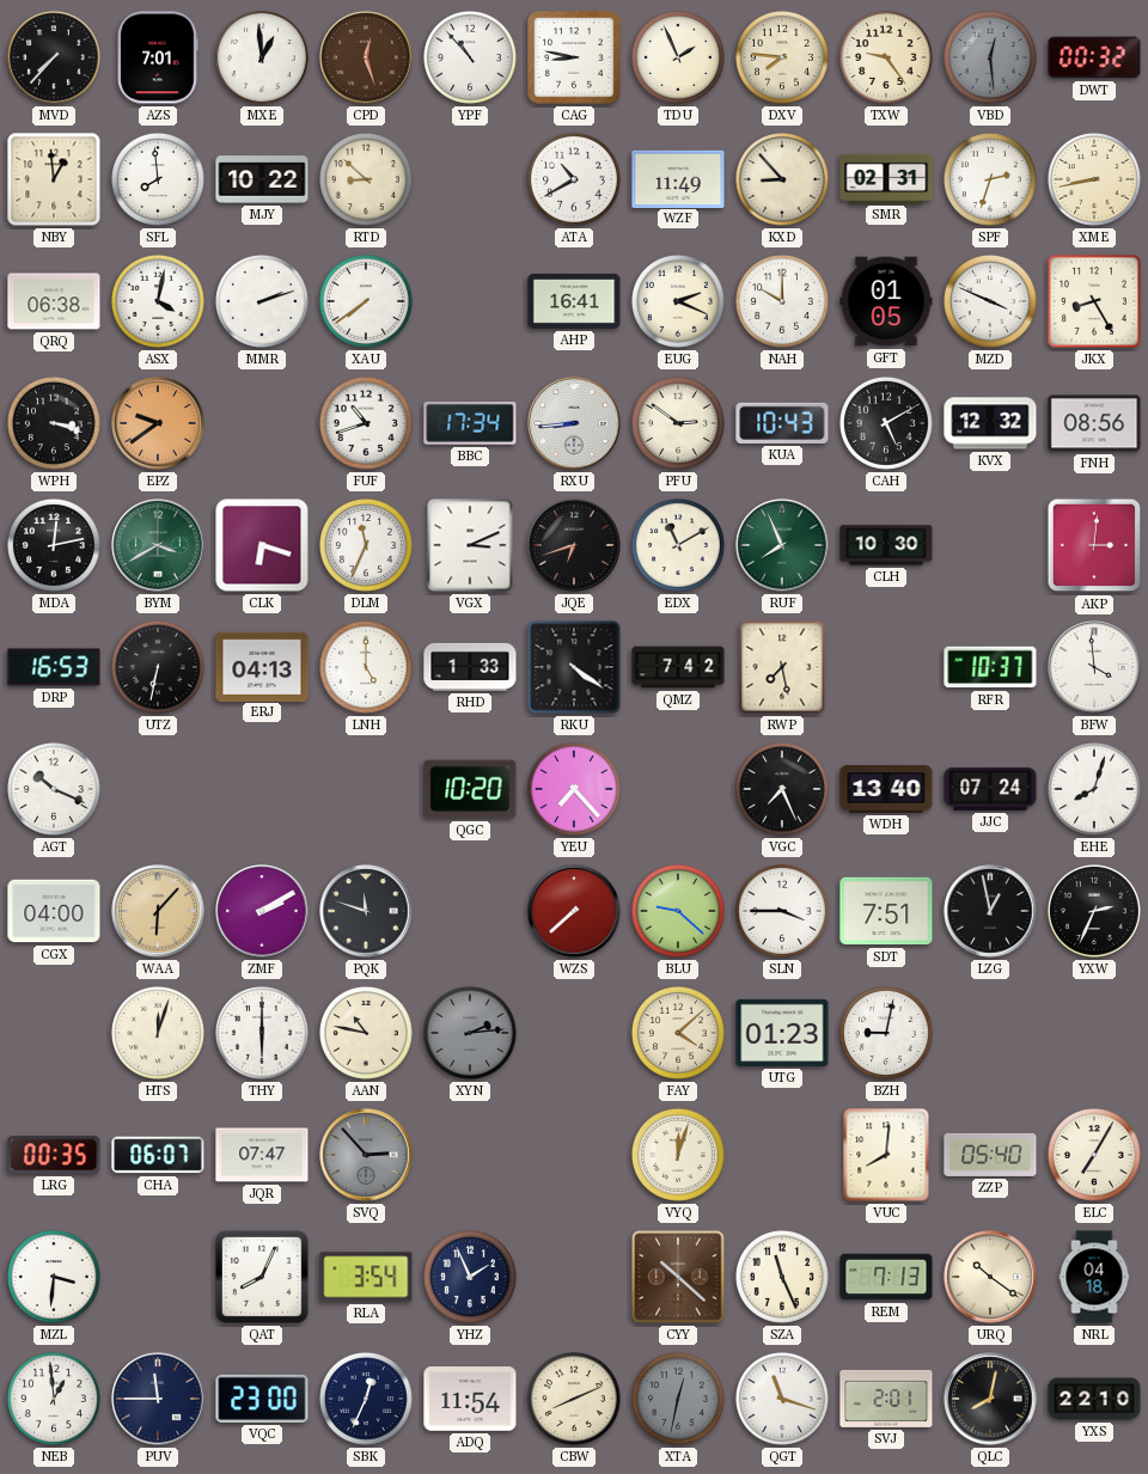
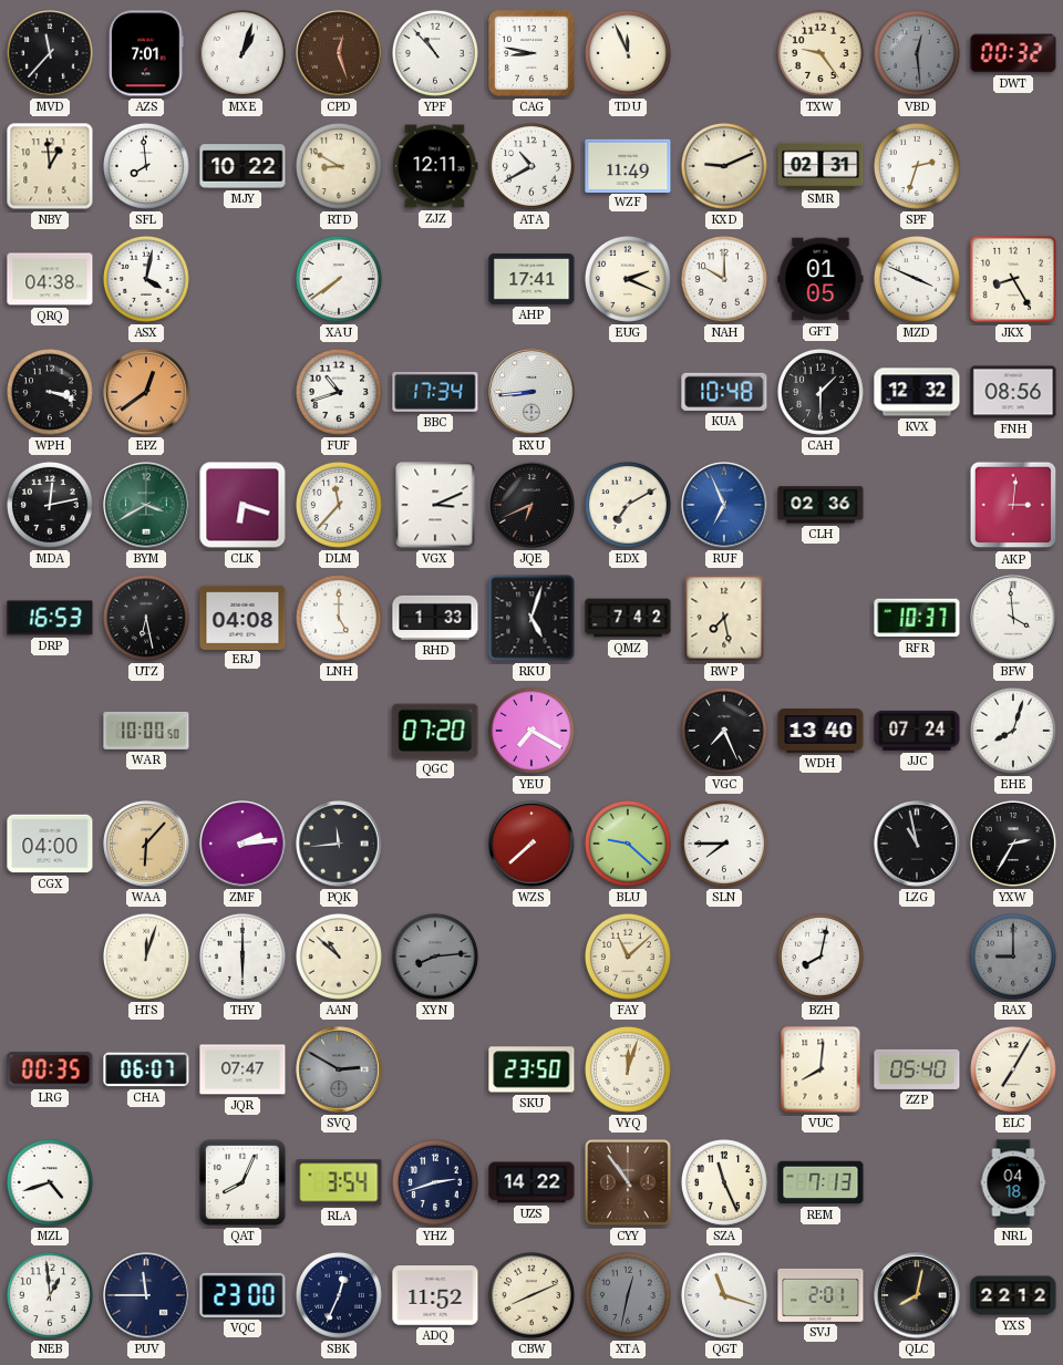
MVD: 7:37 -> 11:37 (50, 53)
MXE: 12:59 -> 1:03 (242, 53)
TDU: 1:56 -> 11:56 (628, 53)
DXV: 7:46 -> none (782, 57)
RTD: 8:52 -> 8:50 (339, 166)
ZJZ: none -> 12:11 (435, 166)
KXD: 8:53 -> 9:11 (724, 166)
XME: 8:43 -> none (1094, 179)
QRQ: 06:38 -> 04:38 (50, 279)
MMR: 2:12 -> none (262, 301)
AHP: 16:41 -> 17:41 (531, 279)
EPZ: 9:39 -> 12:39 (146, 392)
PFU: 2:51 -> none (678, 423)
KUA: 10:43 -> 10:48 (724, 392)
CAH: 5:10 -> 1:30 (821, 392)
DLM: 11:34 -> 11:37 (339, 505)
JQE: 6:42 -> 6:41 (531, 505)
EDX: 11:10 -> 7:10 (628, 505)
RUF: 7:56 -> 6:56 (724, 505)
RUF dial: green -> blue (724, 505)
CLH: 10:30 -> 02:36 (821, 505)
UTZ: 6:32 -> 6:28 (146, 618)
ERJ: 04:13 -> 04:08 (242, 617)
RKU: 4:21 -> 5:03 (531, 618)
AGT: 10:19 -> none (54, 789)
WAR: none -> 10:00 (146, 731)
QGC: 10:20 -> 07:20 (435, 731)
YEU: 7:23 -> 7:20 (531, 731)
ZMF: 2:10 -> 2:14 (242, 844)
PQK: 11:48 -> 11:44 (339, 844)
SLN: 3:45 -> 7:45 (724, 844)
SDT: 7:51 -> none (886, 911)
LZG: 12:58 -> 10:58 (917, 844)
YXW: 2:34 -> 2:35 (1013, 844)
AAN: 10:47 -> 10:52 (339, 956)
XYN: 2:14 -> 8:14 (435, 956)
FAY: 4:08 -> 11:08 (628, 956)
UTG: 01:23 -> none (782, 1033)
BZH: 9:02 -> 8:02 (821, 956)
RAX: none -> 9:00 (1013, 956)
SVQ: 2:53 -> 2:50 (339, 1069)
SKU: none -> 23:50 (531, 1069)
MZL: 3:31 -> 4:42 (50, 1182)
YHZ: 1:56 -> 2:42 (435, 1182)
UZS: none -> 14:22 (531, 1182)
CYY: 10:22 -> 10:54 (628, 1182)
URQ: 10:21 -> none (990, 1277)
ADQ: 11:54 -> 11:52 (435, 1295)
YXS: 22:10 -> 22:12 (1013, 1295)
